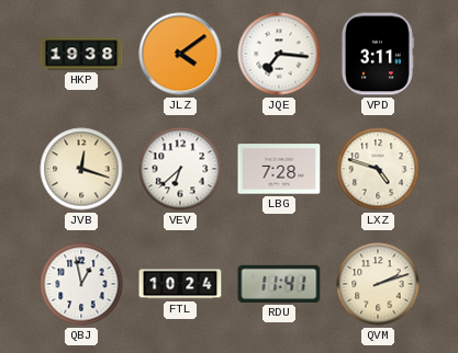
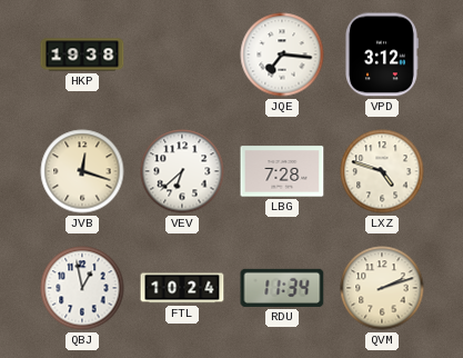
JLZ: 4:09 -> none (180, 54)
VPD: 3:11 -> 3:12 (381, 54)
RDU: 11:41 -> 11:34 (282, 288)
